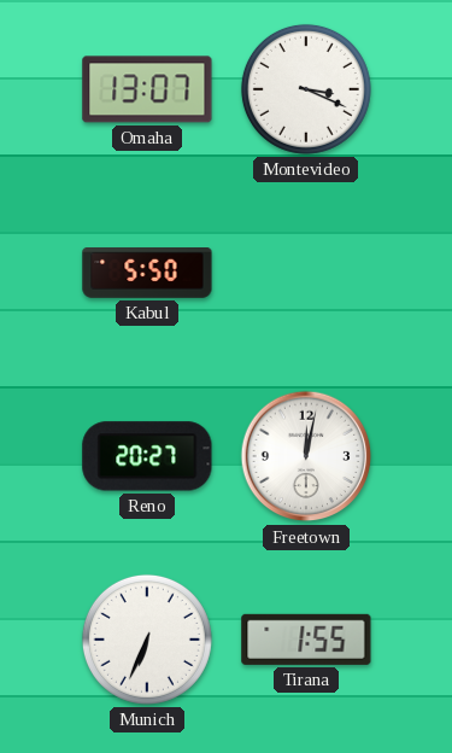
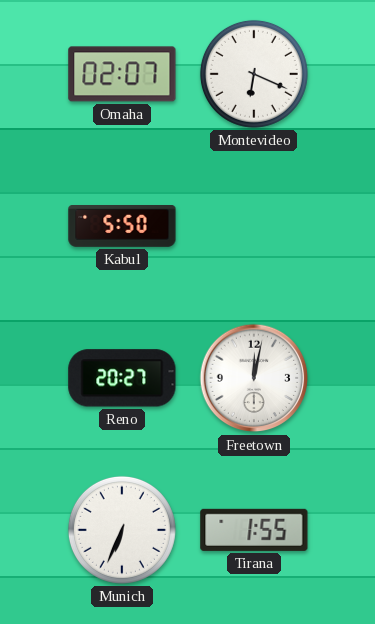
Omaha: 13:07 -> 02:07 (122, 74)
Montevideo: 3:19 -> 6:19 (254, 74)
